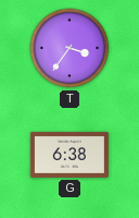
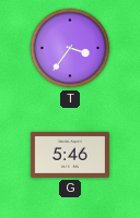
G: 6:38 -> 5:46 (70, 155)
